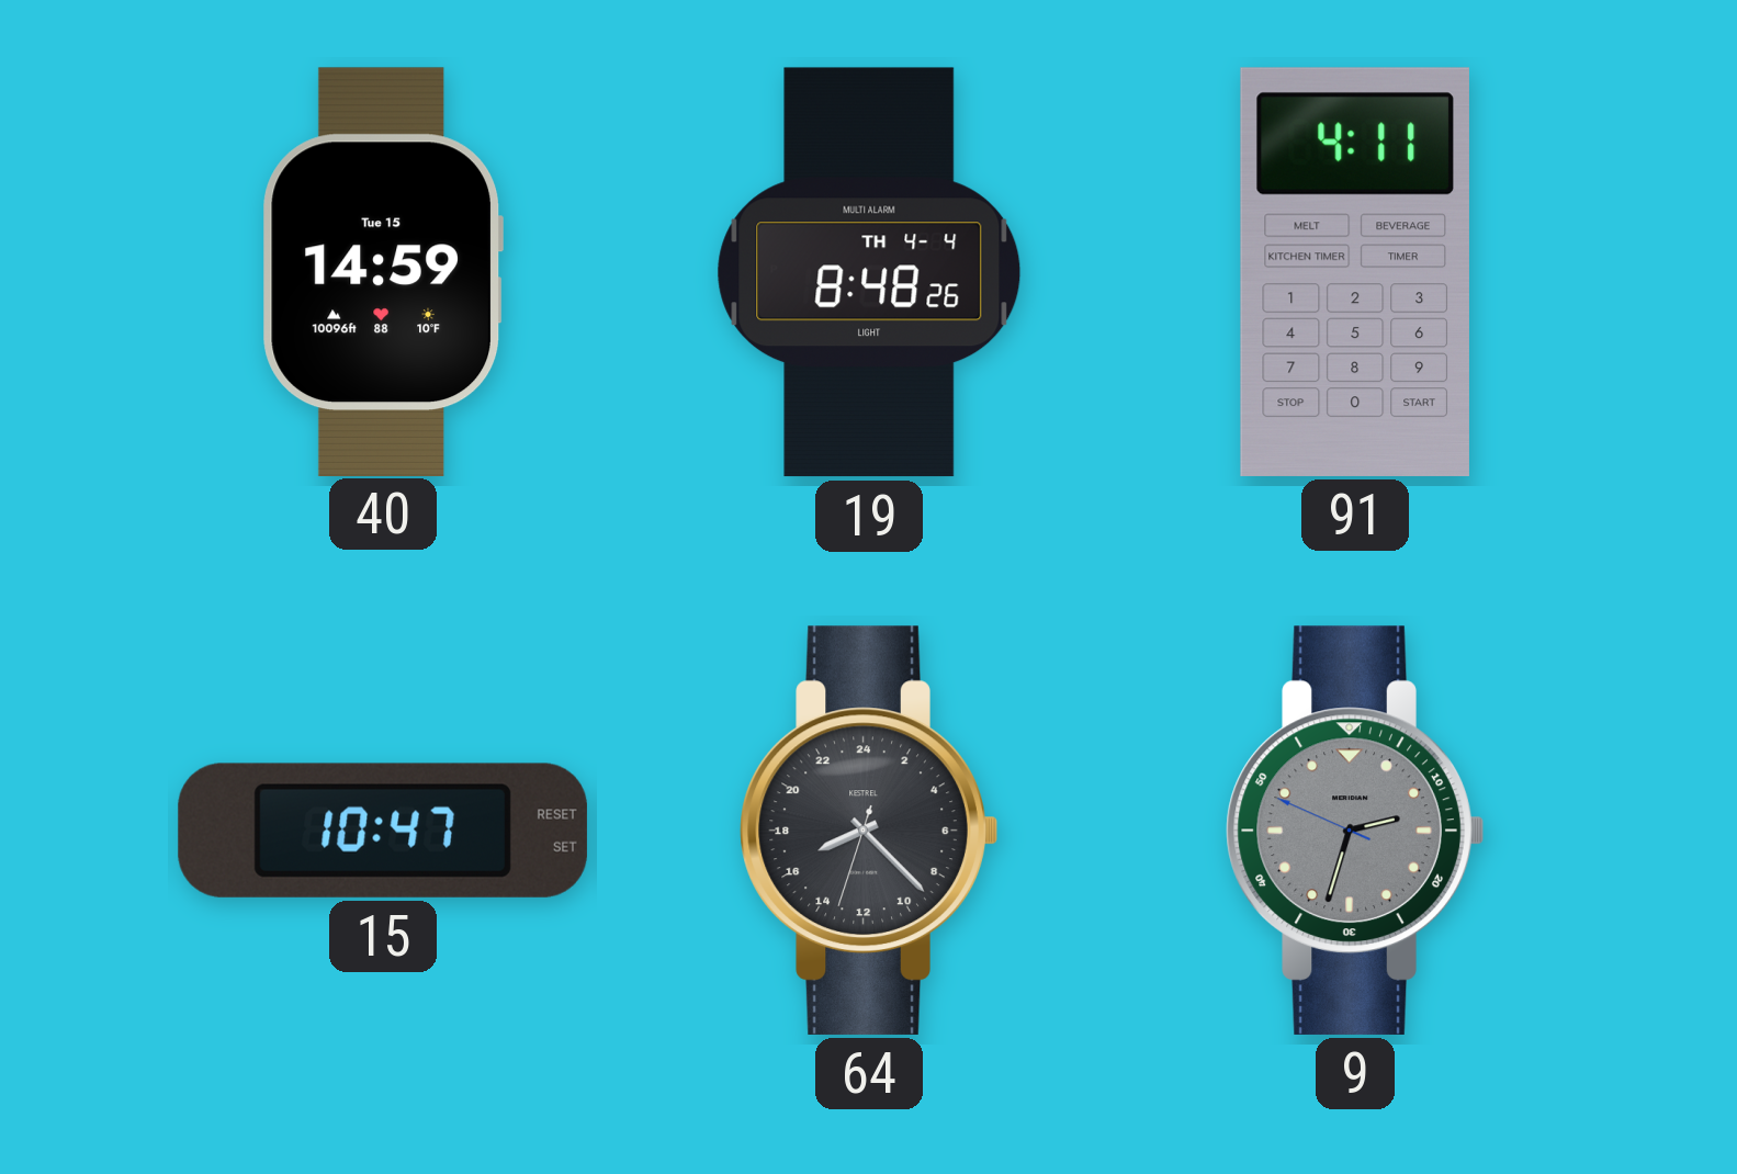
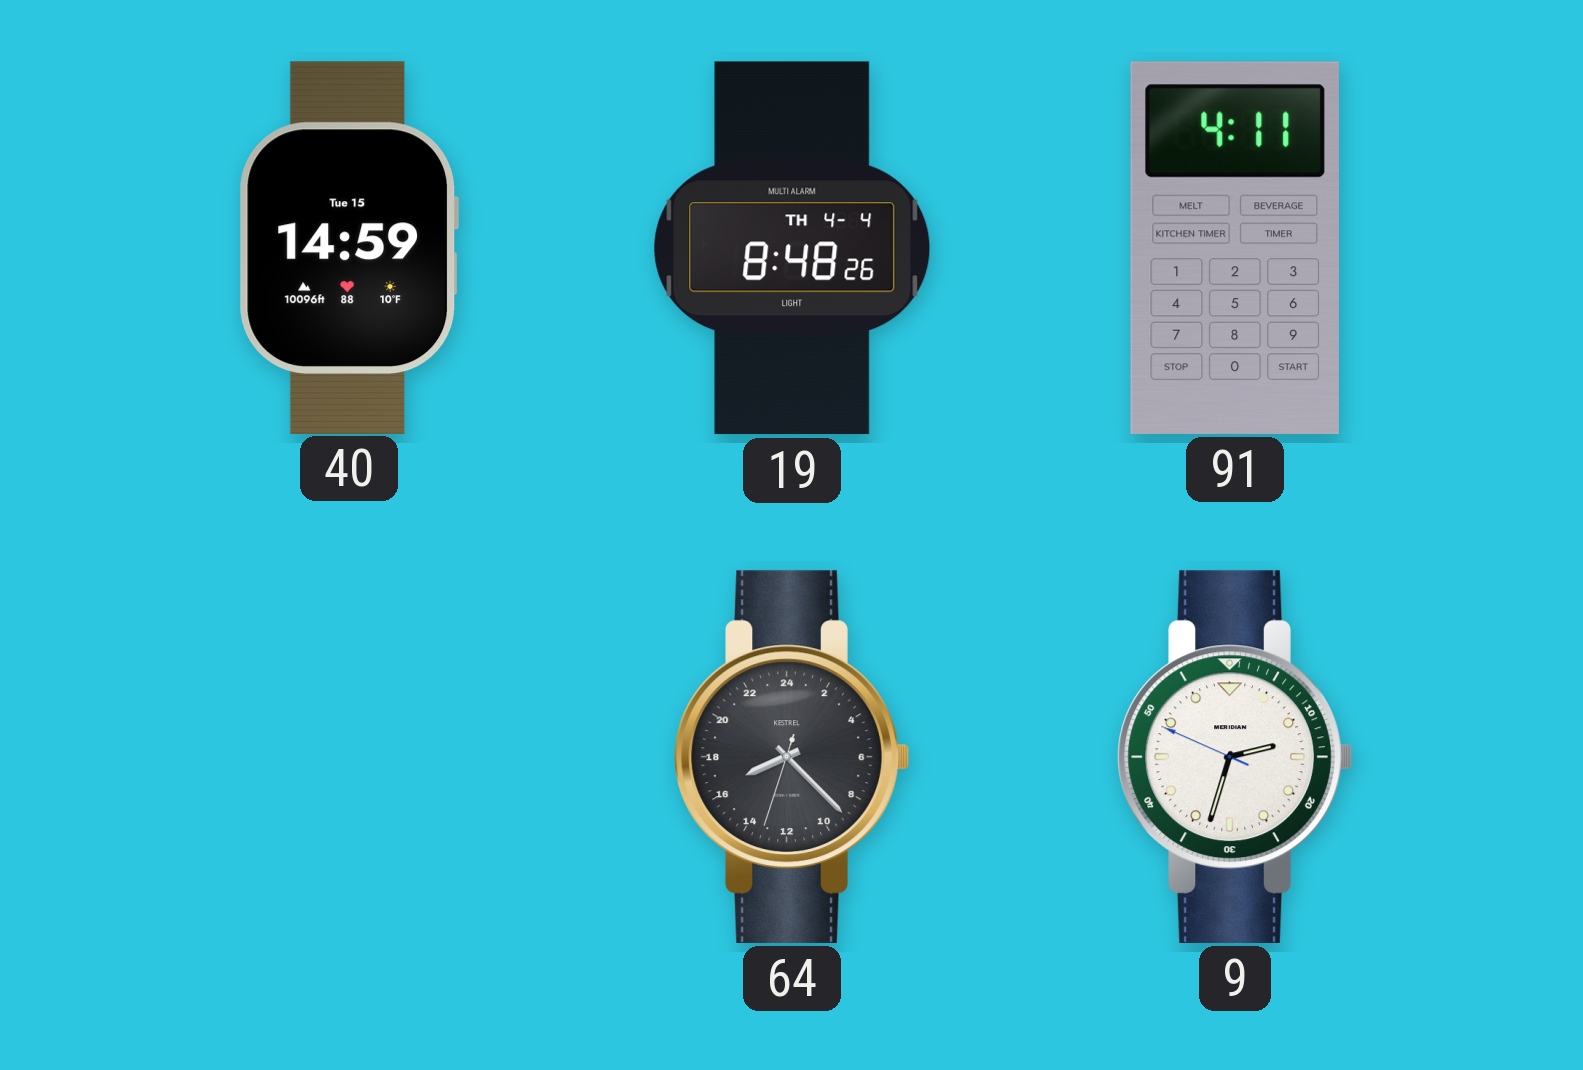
15: 10:47 -> none (383, 831)
9 dial: grey -> white (1235, 757)
